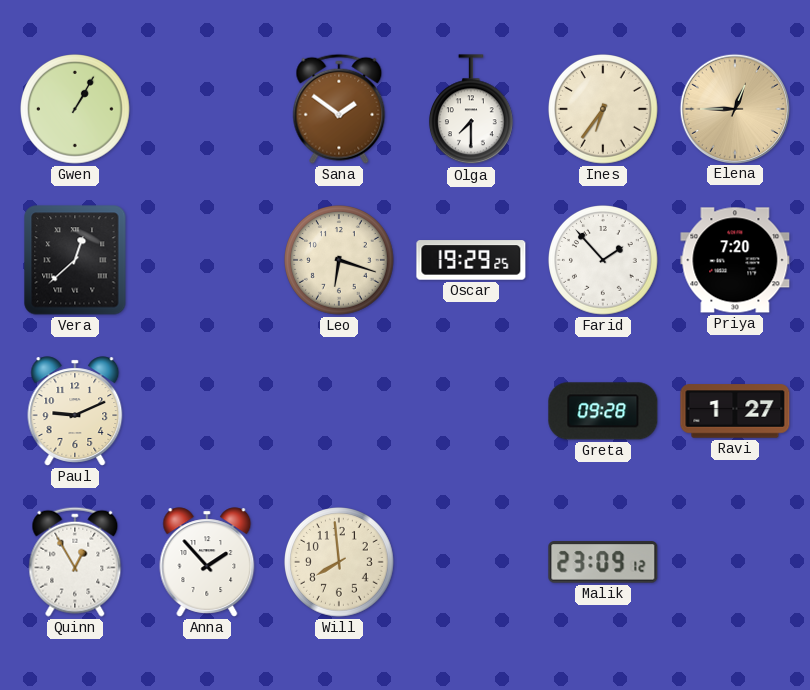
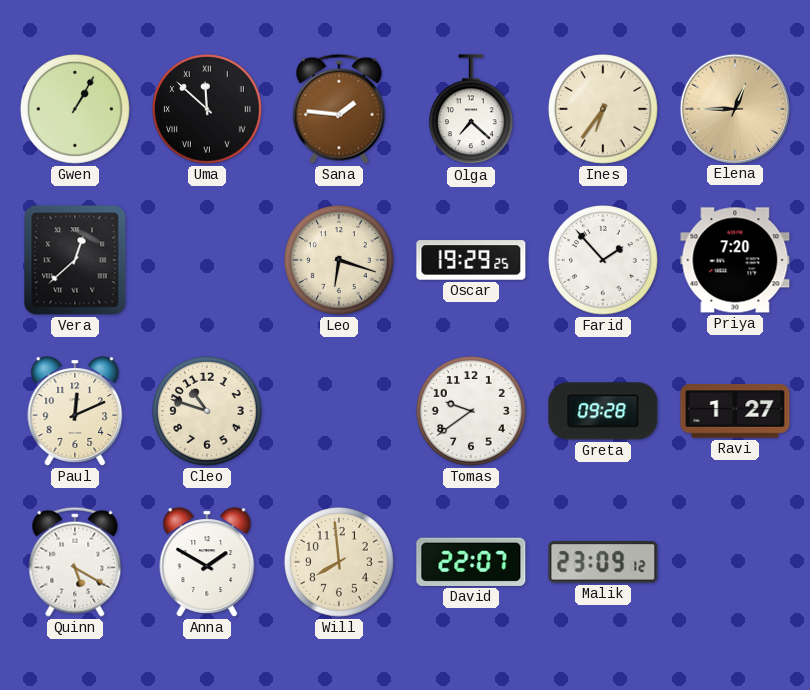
Uma: none -> 11:52 (208, 110)
Sana: 1:51 -> 1:46 (339, 109)
Olga: 7:30 -> 7:22 (471, 110)
Paul: 9:11 -> 12:11 (75, 411)
Cleo: none -> 10:48 (208, 412)
Tomas: none -> 9:39 (472, 412)
Quinn: 12:55 -> 5:20 (75, 562)
Anna: 1:53 -> 1:50 (207, 562)
David: none -> 22:07 (471, 562)
